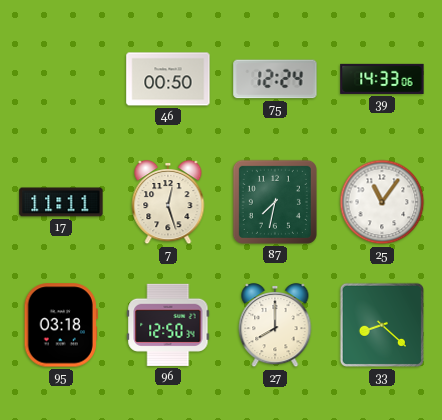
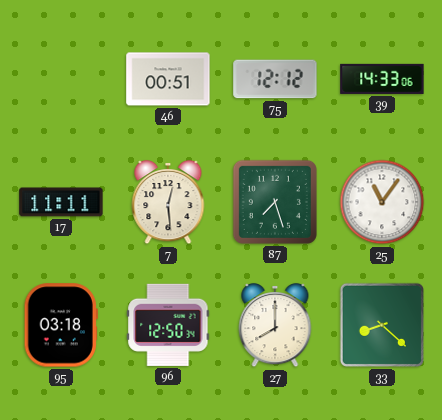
46: 00:50 -> 00:51 (168, 79)
75: 12:24 -> 12:12 (275, 79)
7: 12:27 -> 12:29 (168, 202)
87: 7:32 -> 7:27 (275, 202)
